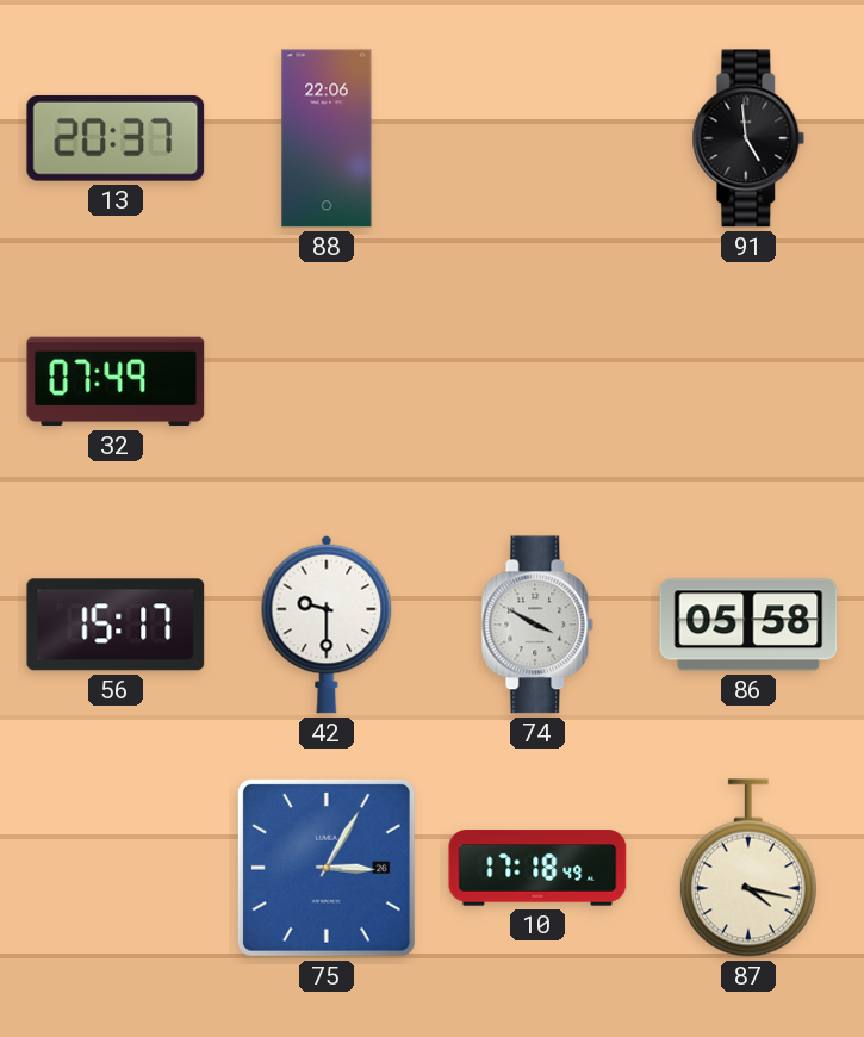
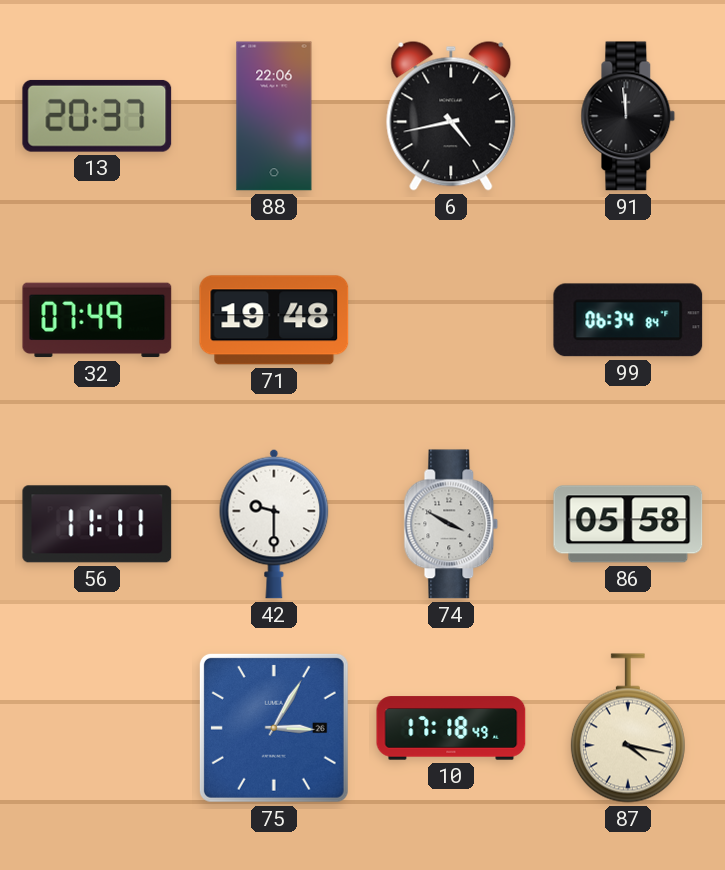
6: none -> 4:43 (451, 116)
91: 4:59 -> 11:59 (628, 116)
71: none -> 19:48 (274, 320)
99: none -> 06:34 (628, 320)
56: 15:17 -> 11:11 (97, 524)
